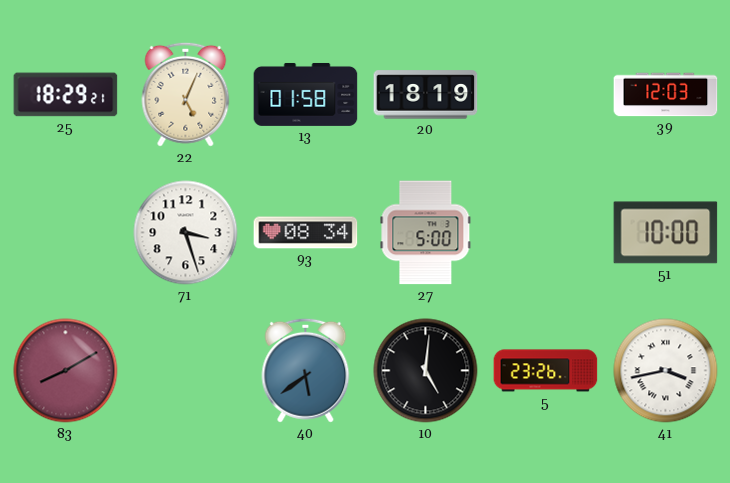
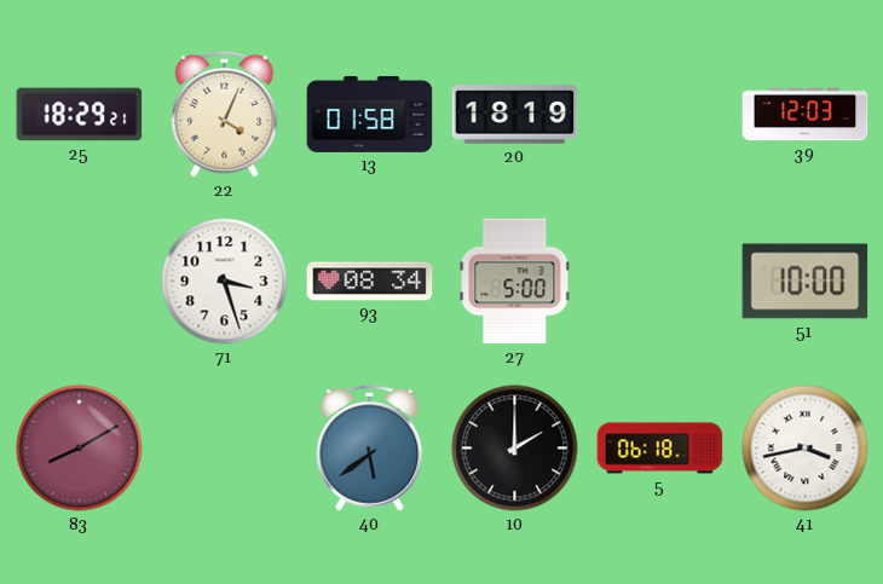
22: 5:04 -> 4:04 (225, 114)
10: 5:01 -> 2:00 (515, 449)
5: 23:26 -> 06:18 (660, 449)
